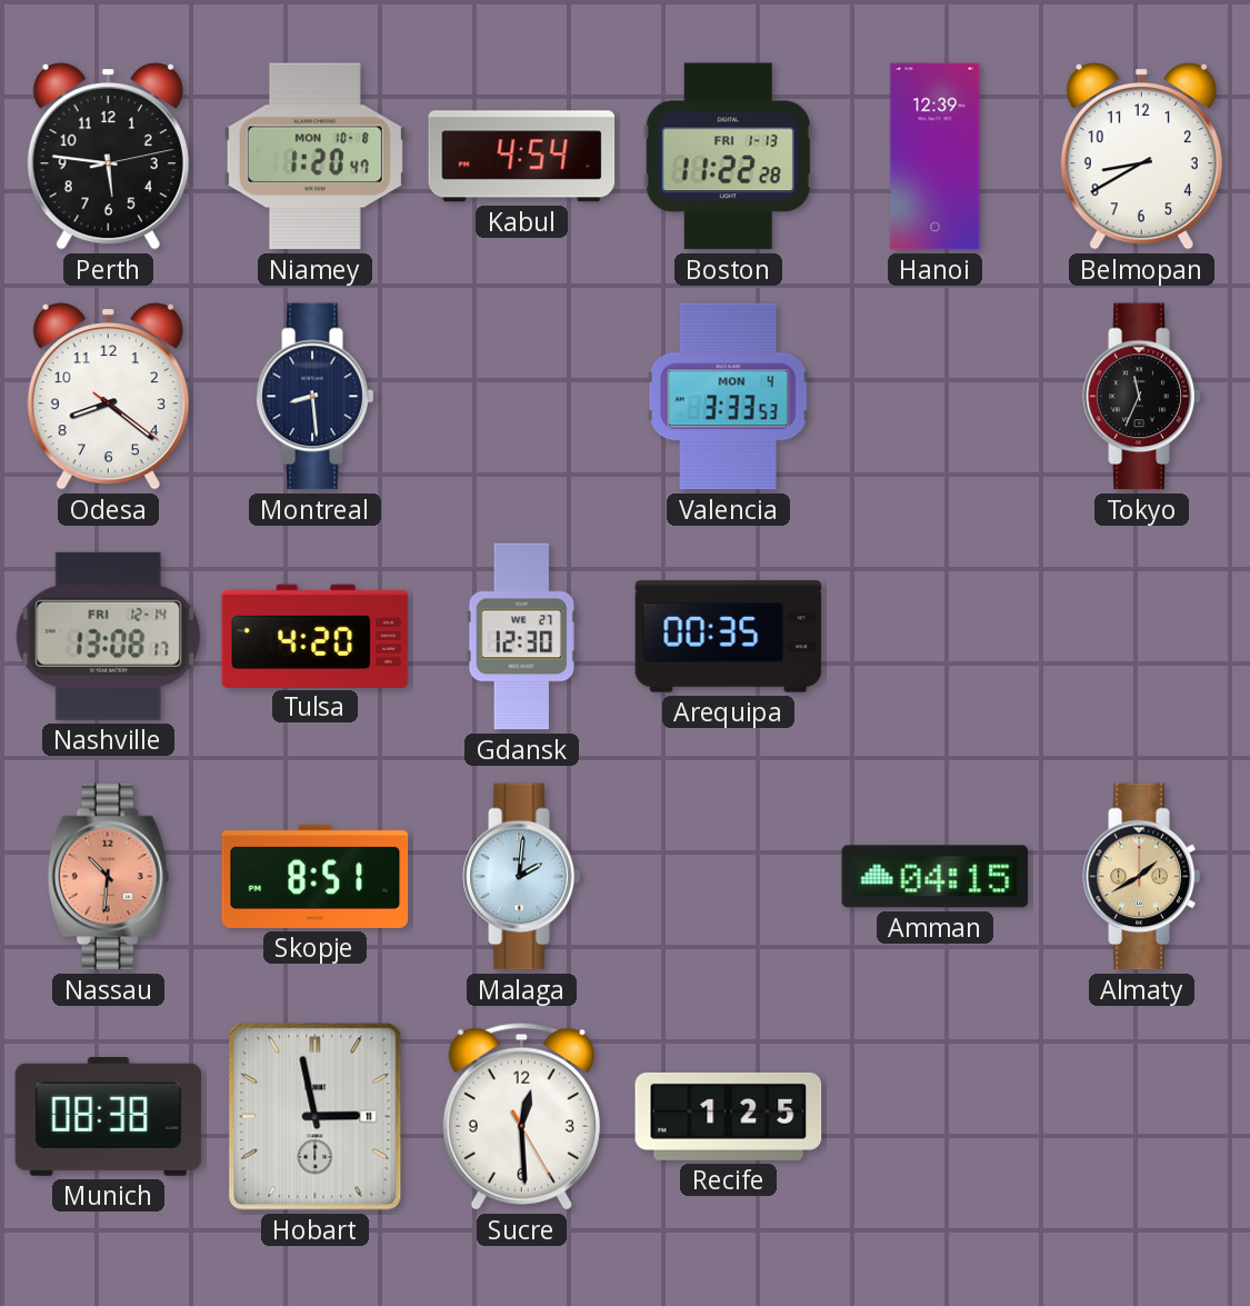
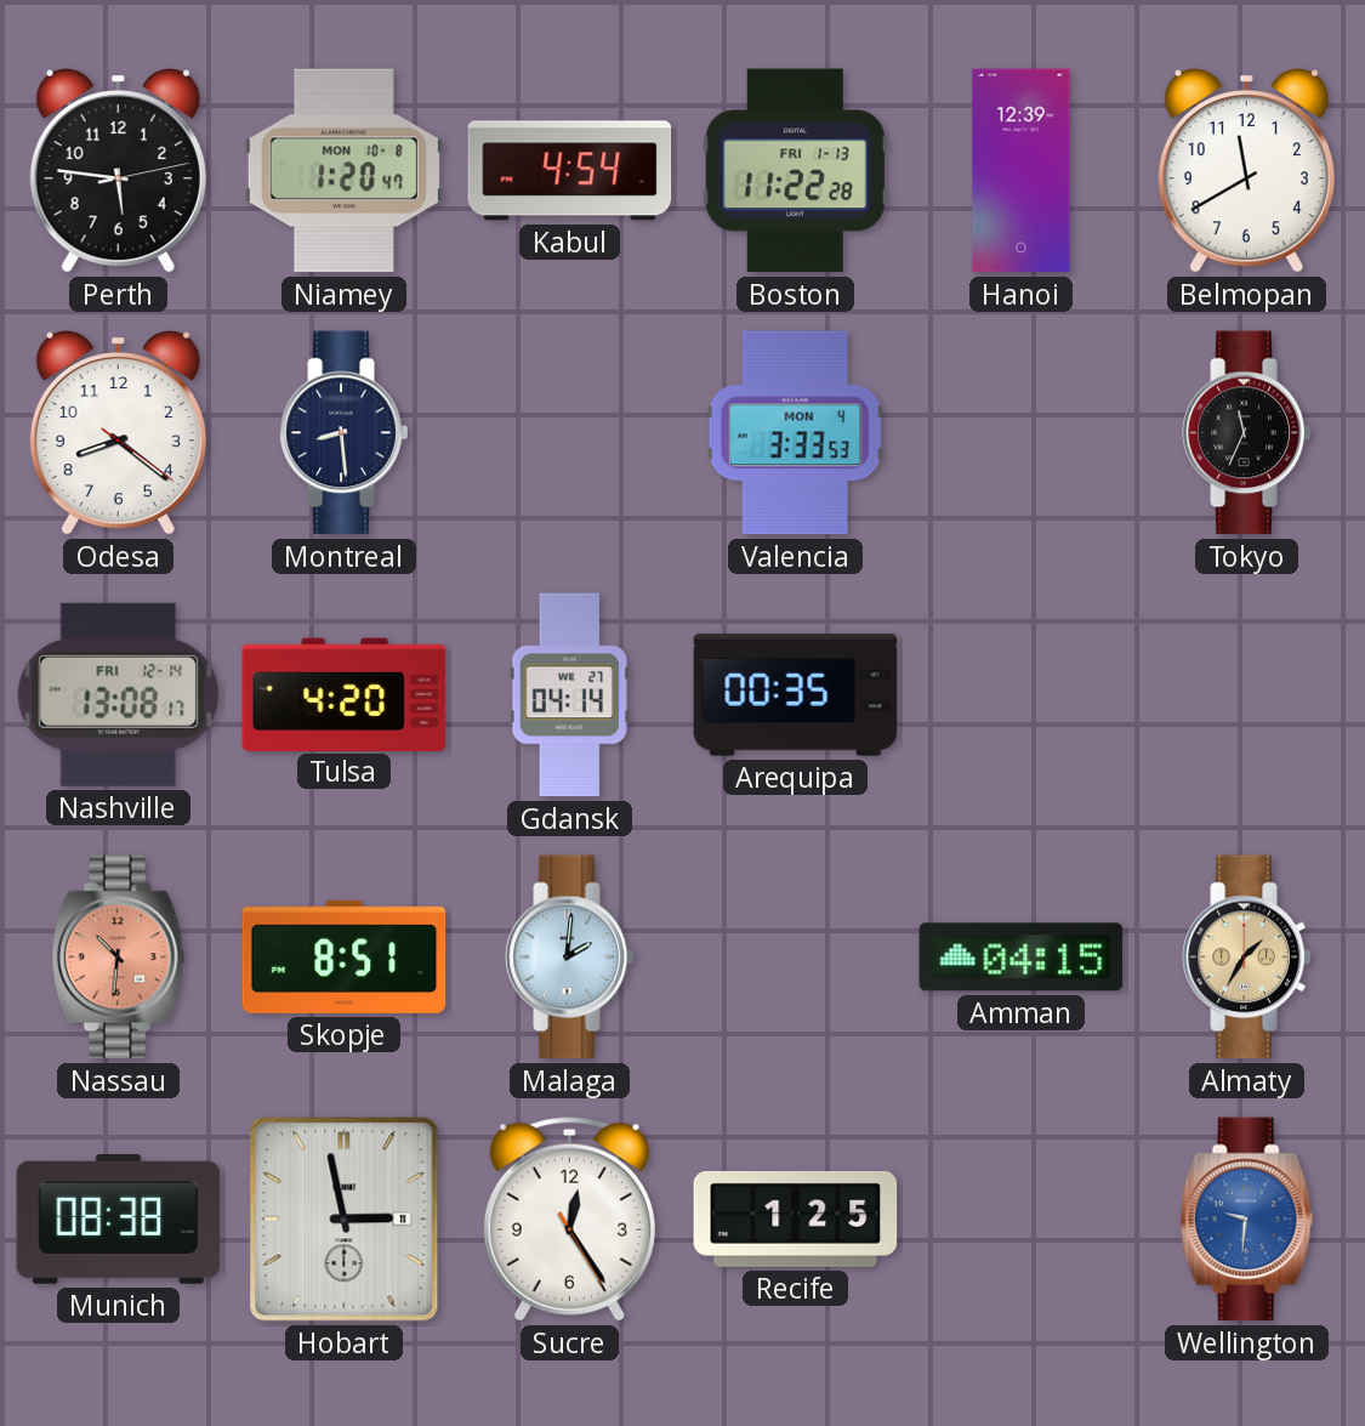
Belmopan: 8:40 -> 11:40 (1246, 171)
Gdansk: 12:30 -> 04:14 (569, 695)
Almaty: 1:40 -> 1:35 (1247, 958)
Sucre: 12:29 -> 12:24 (569, 1220)
Wellington: none -> 9:31 (1247, 1220)
